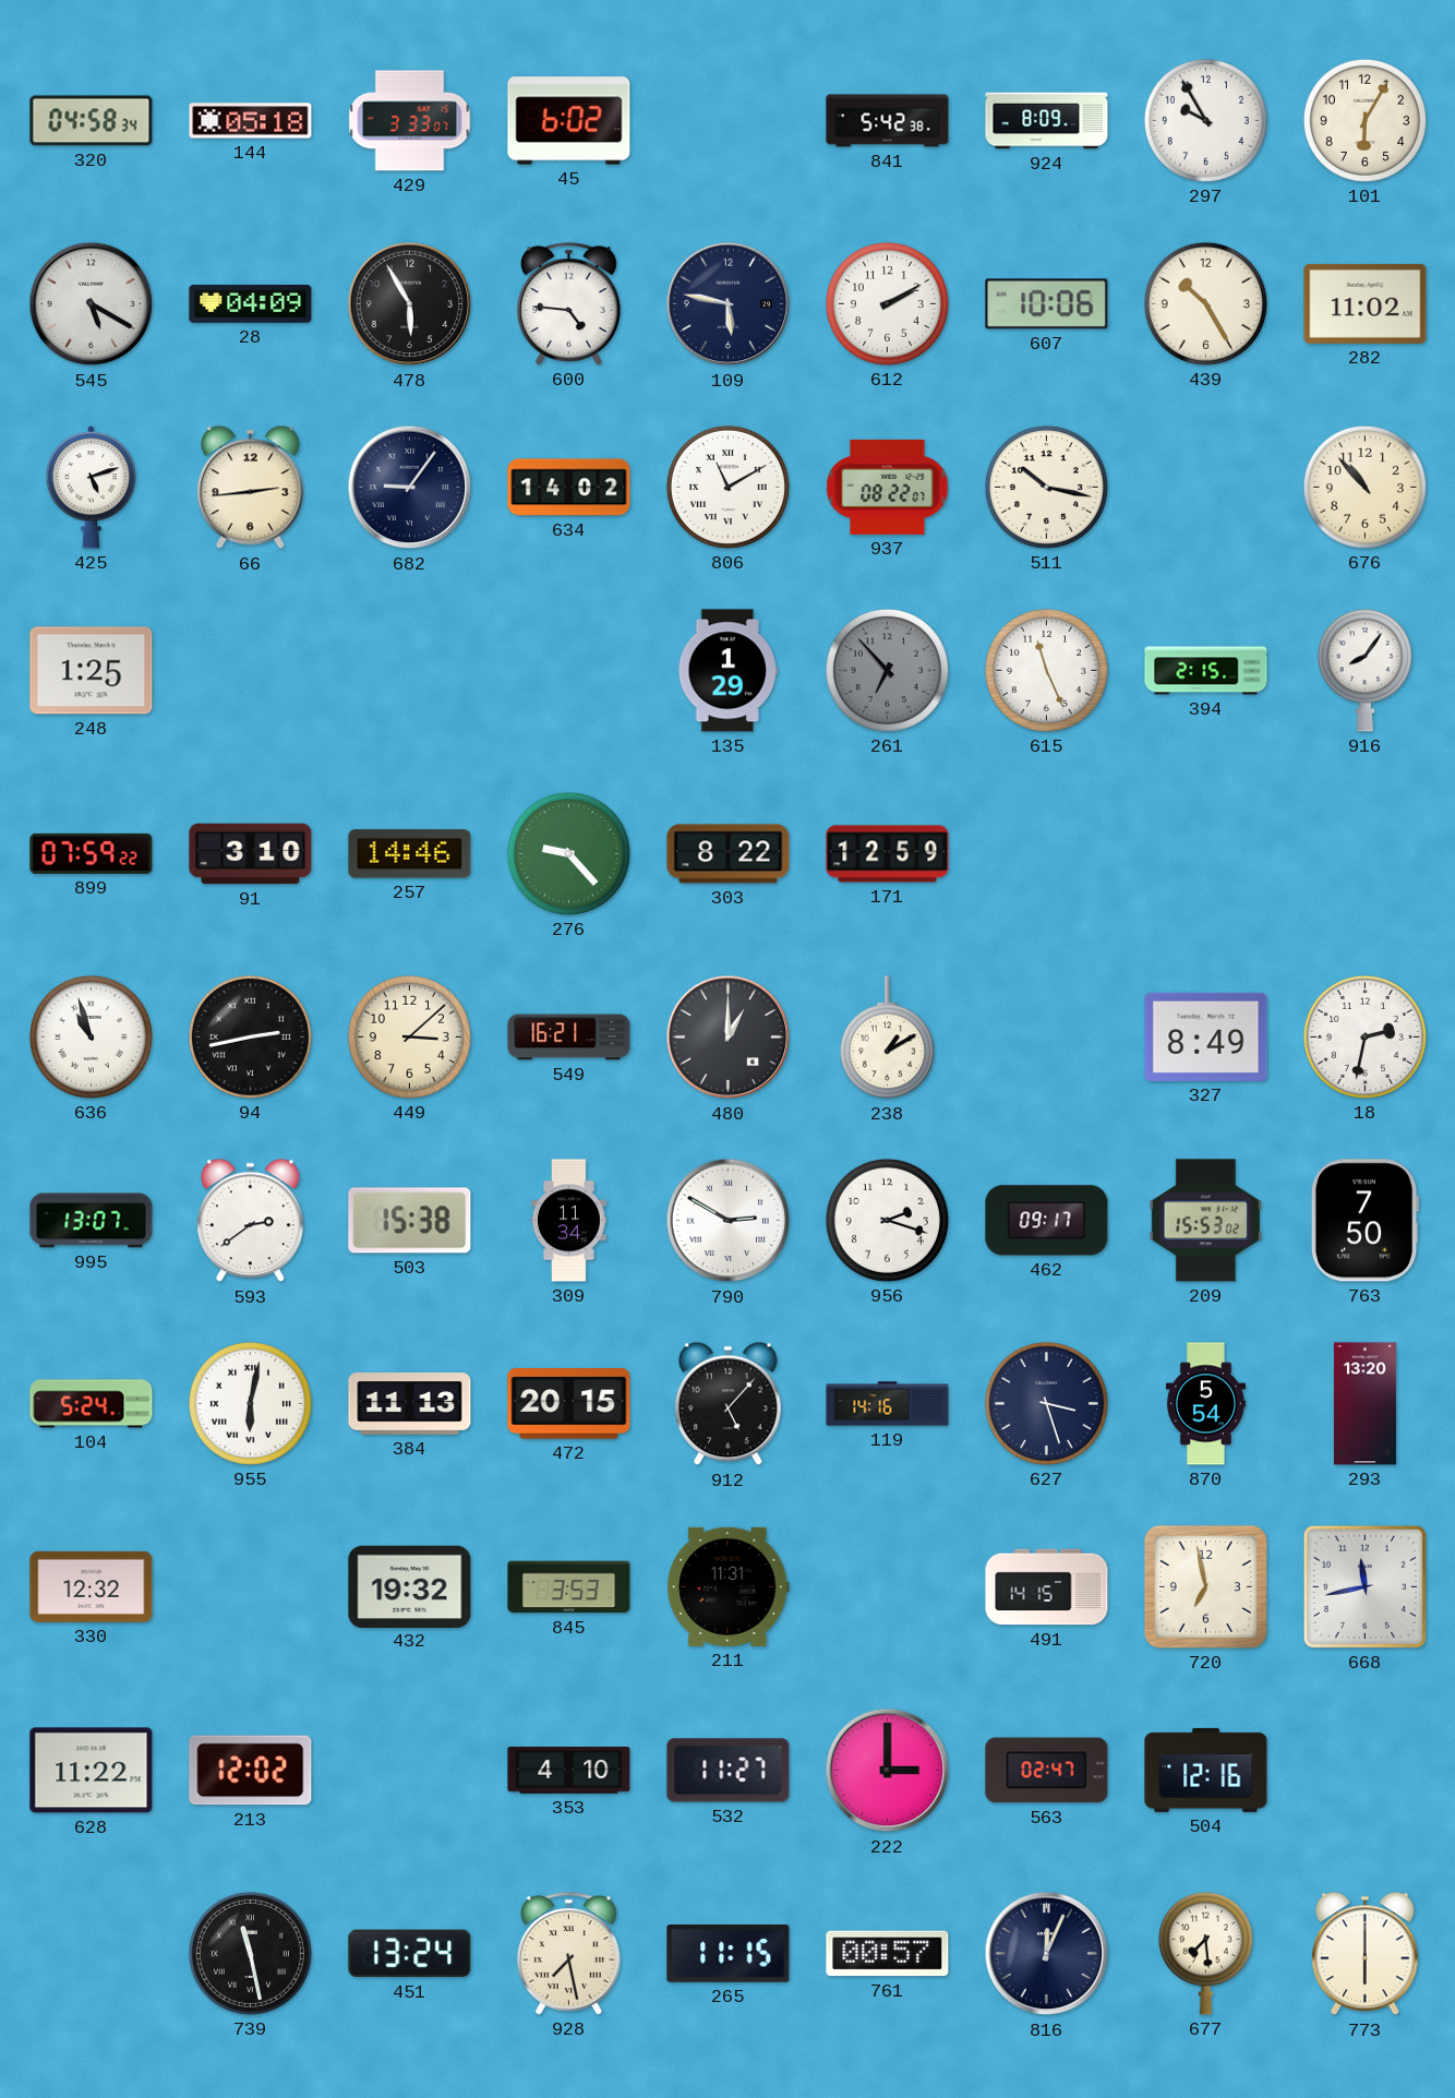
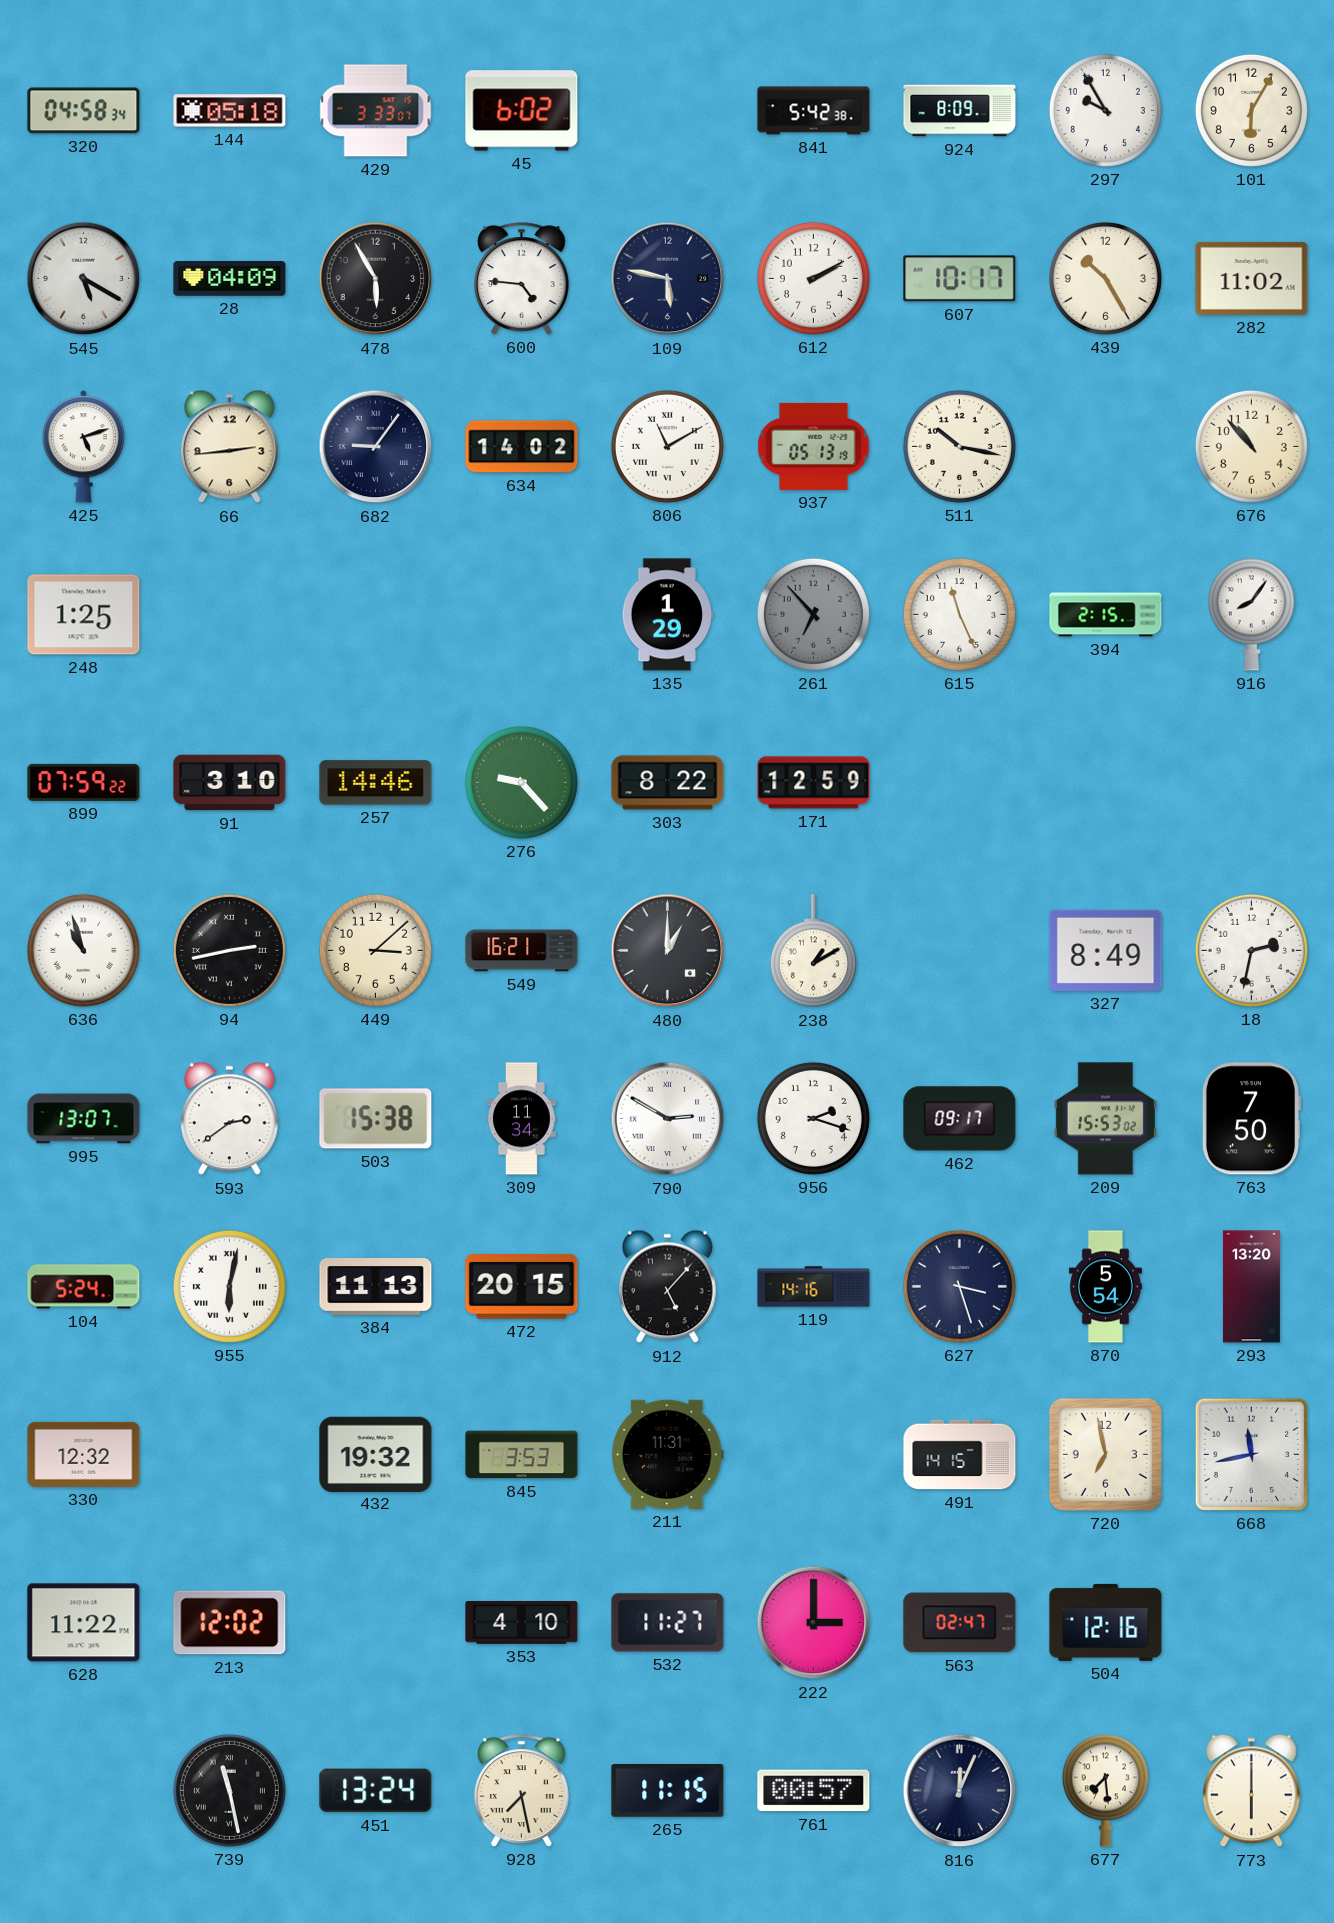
607: 10:06 -> 10:17 (960, 279)
937: 08:22 -> 05:13 (814, 446)
